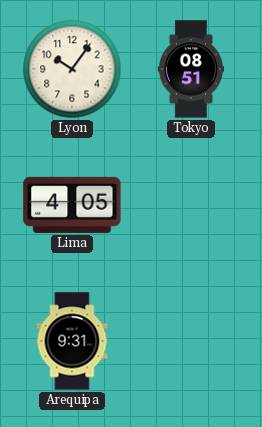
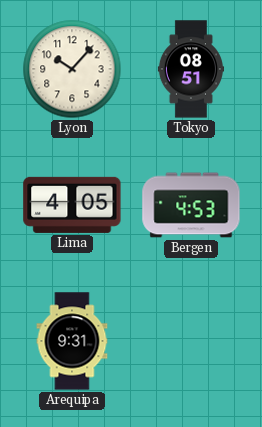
Lyon: 10:06 -> 10:07 (72, 69)
Bergen: none -> 4:53 (191, 205)
